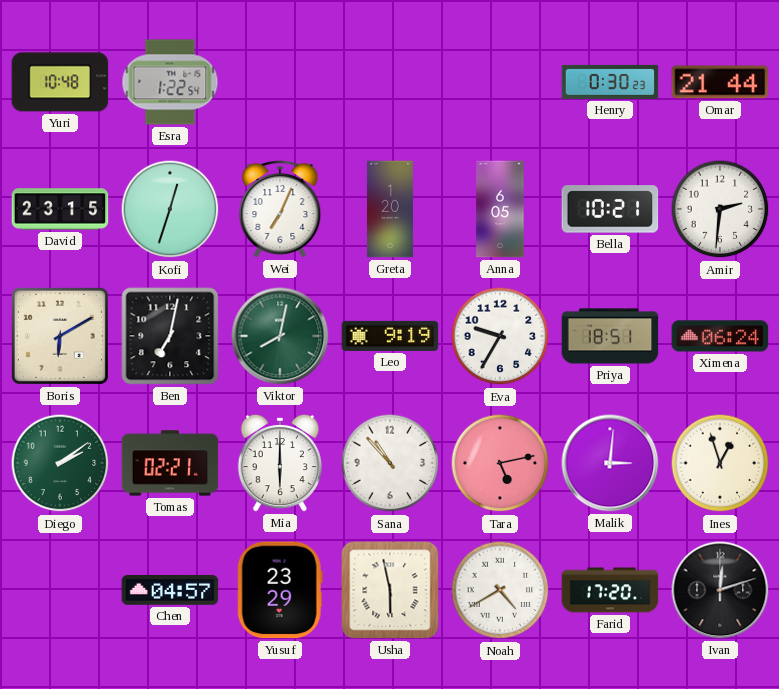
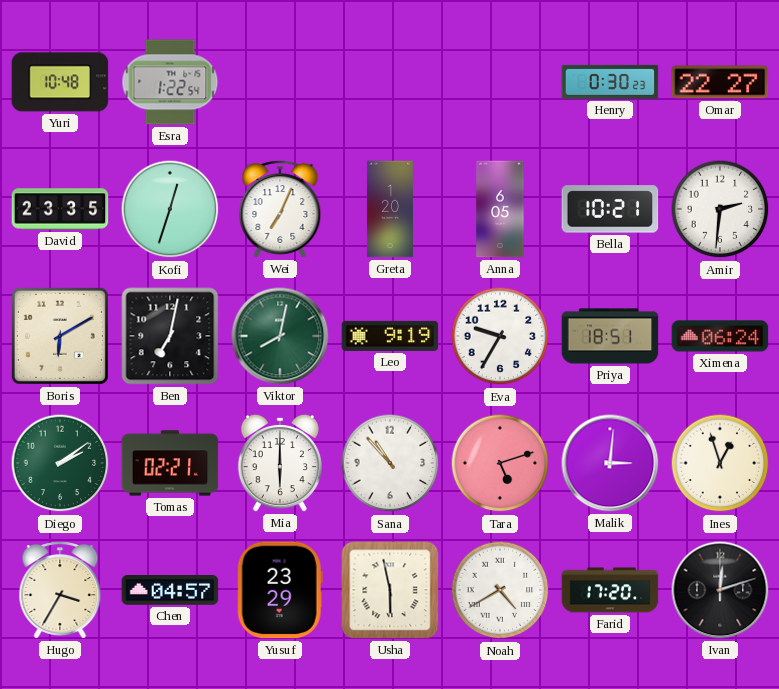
Omar: 21:44 -> 22:27 (720, 82)
David: 23:15 -> 23:35 (60, 209)
Tara: 5:13 -> 5:12 (500, 463)
Hugo: none -> 3:35 (60, 590)
